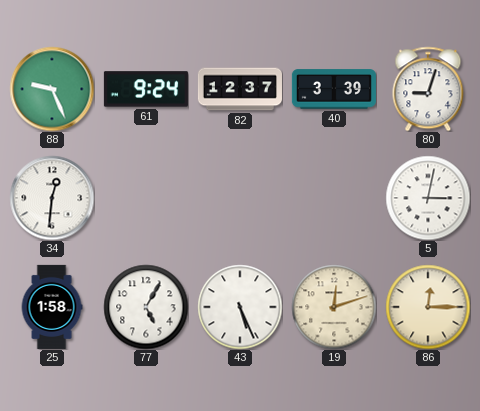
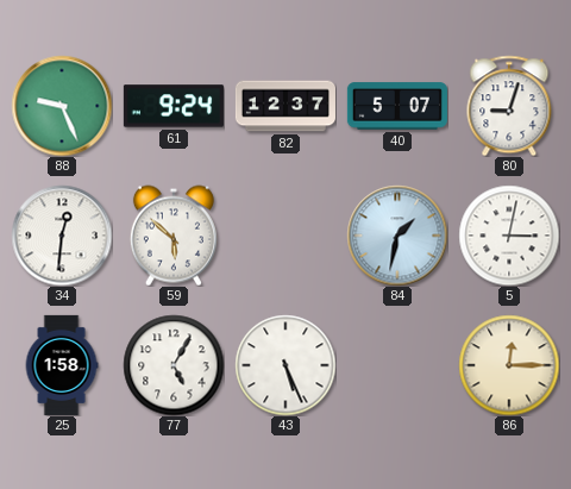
40: 3:39 -> 5:07 (397, 106)
59: none -> 5:52 (174, 236)
84: none -> 1:32 (397, 236)
19: 12:12 -> none (334, 307)
